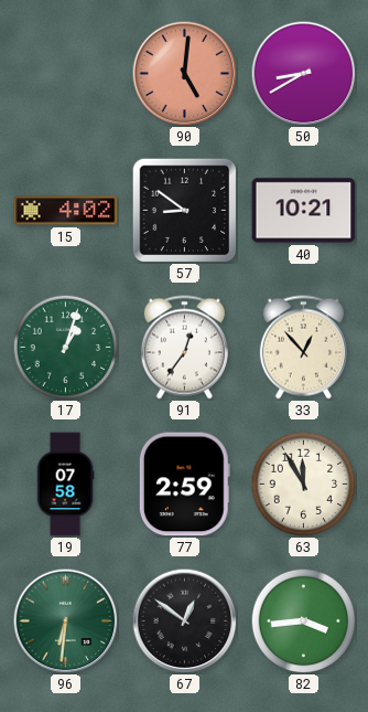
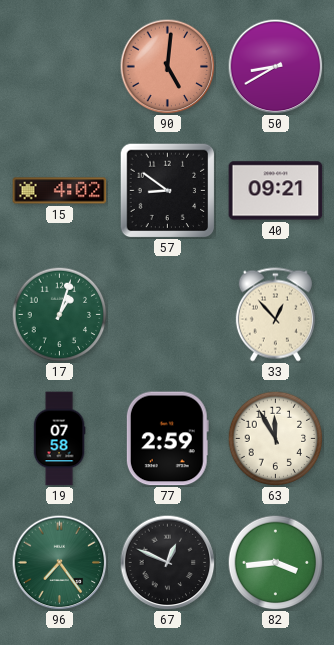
40: 10:21 -> 09:21 (276, 191)
91: 12:36 -> none (184, 348)
96: 6:31 -> 7:24 (59, 562)
67: 12:51 -> 12:49 (167, 562)
